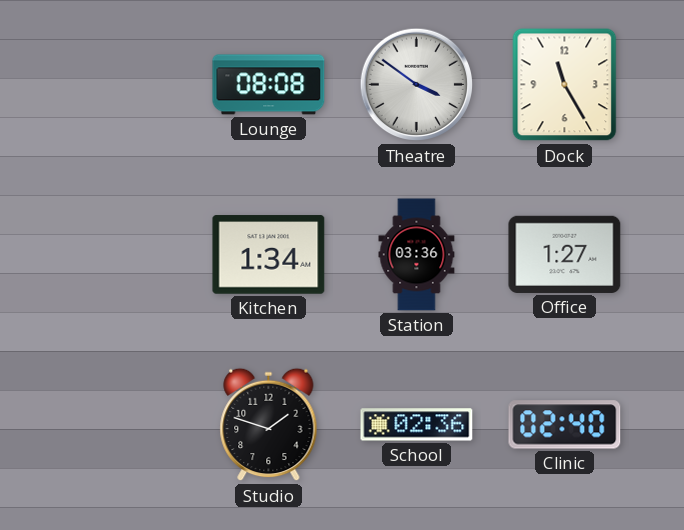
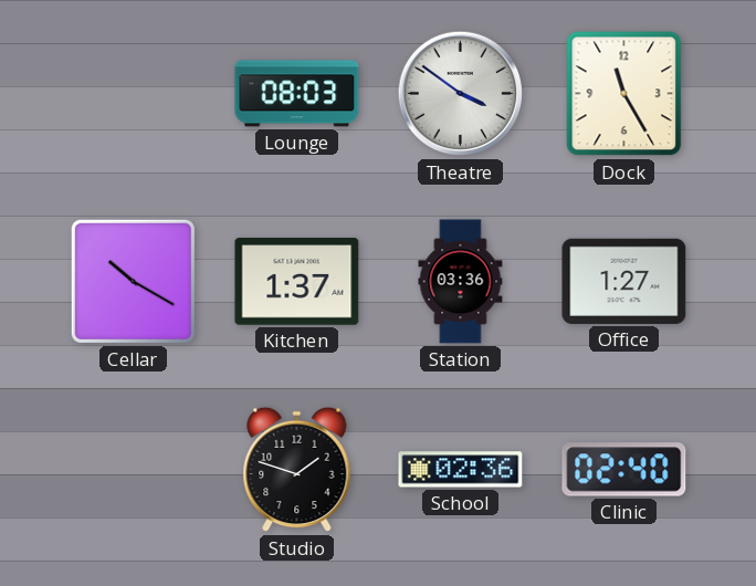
Lounge: 08:08 -> 08:03 (297, 94)
Cellar: none -> 10:20 (133, 281)
Kitchen: 1:34 -> 1:37 (297, 282)
